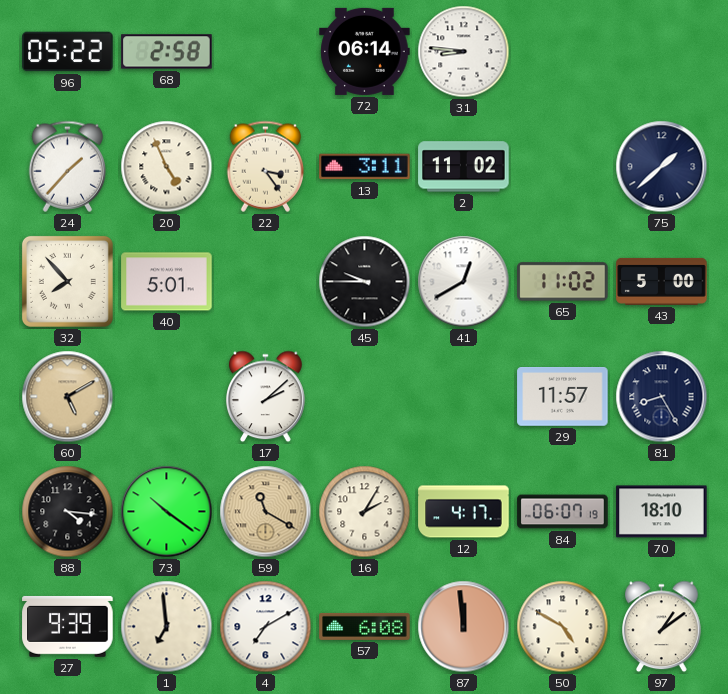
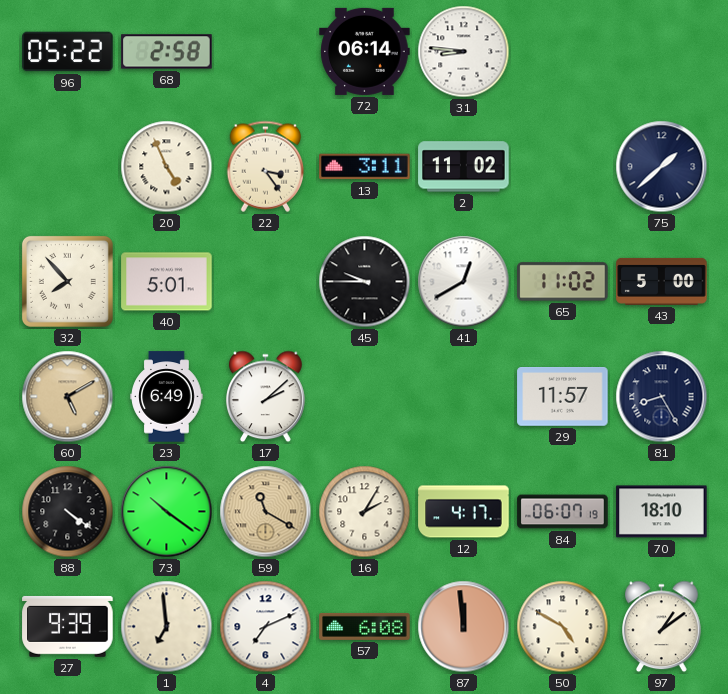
24: 1:37 -> none (68, 166)
23: none -> 6:49 (167, 397)
88: 4:16 -> 4:21 (68, 512)
4: 7:10 -> 7:11 (266, 627)
